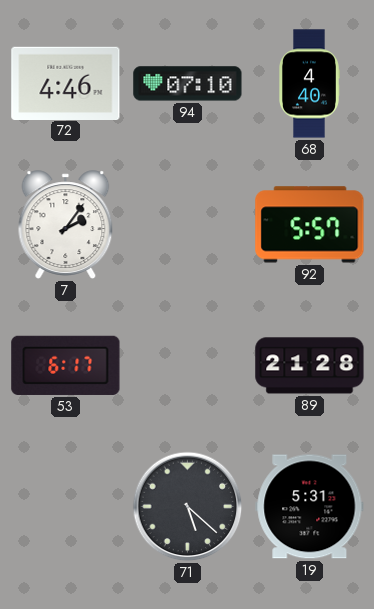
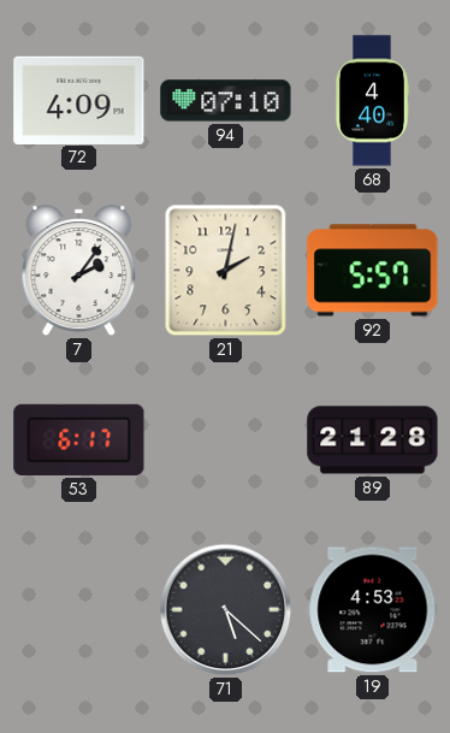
72: 4:46 -> 4:09 (79, 100)
21: none -> 2:02 (226, 271)
19: 5:31 -> 4:53 (373, 610)
